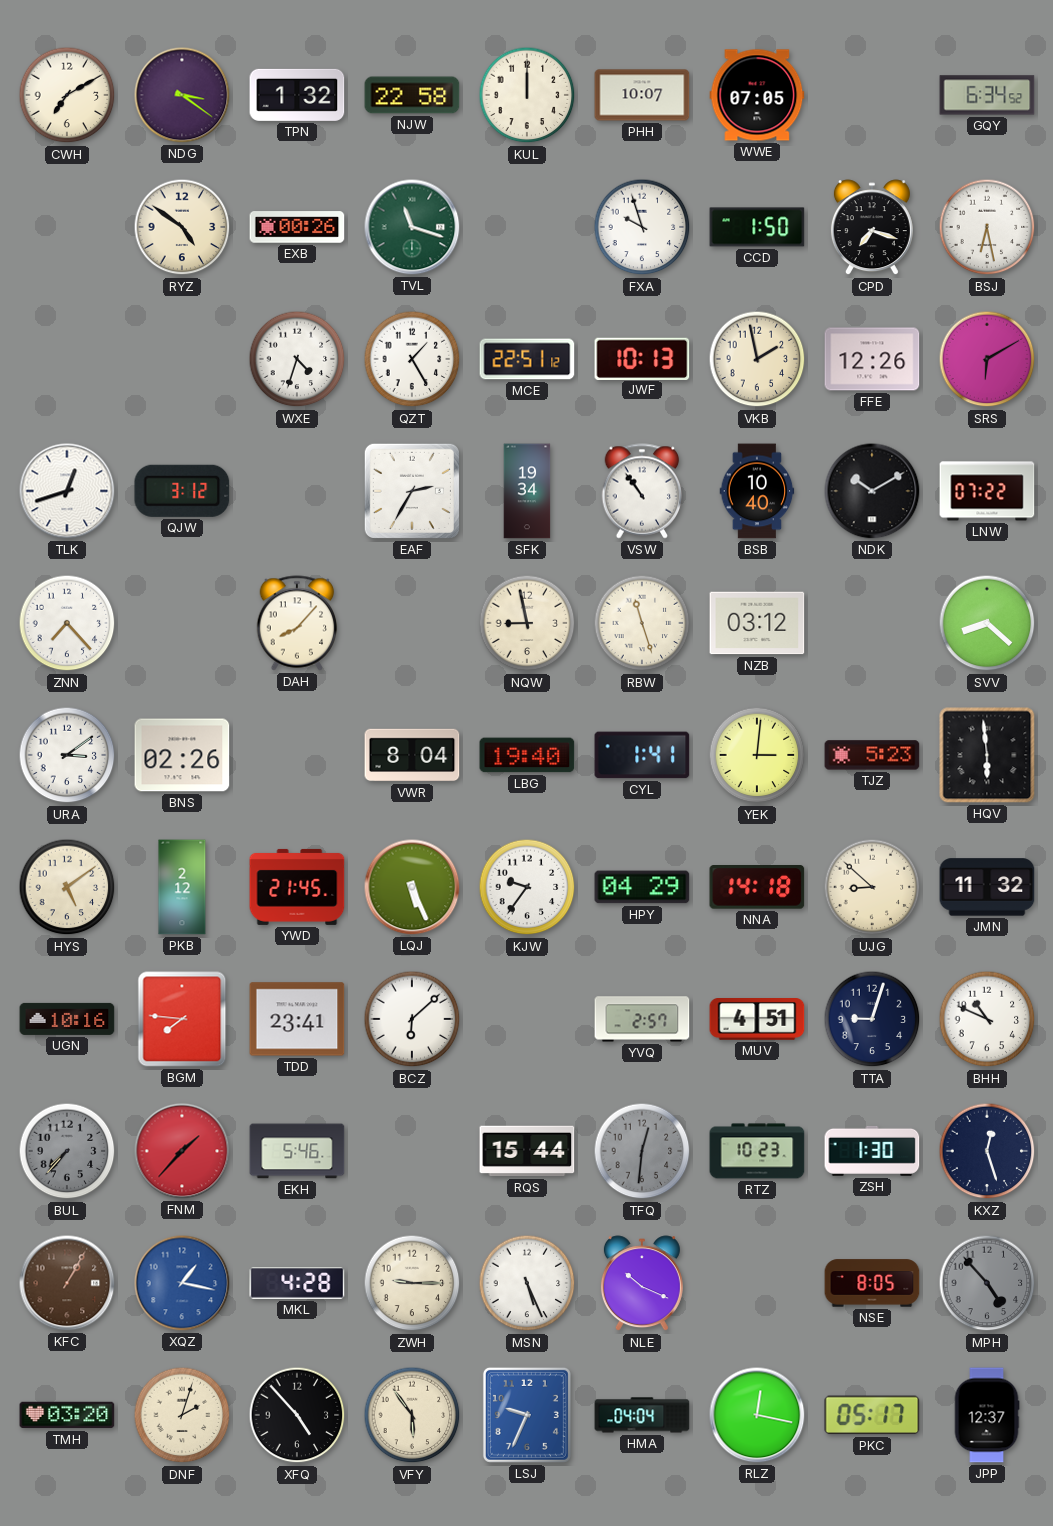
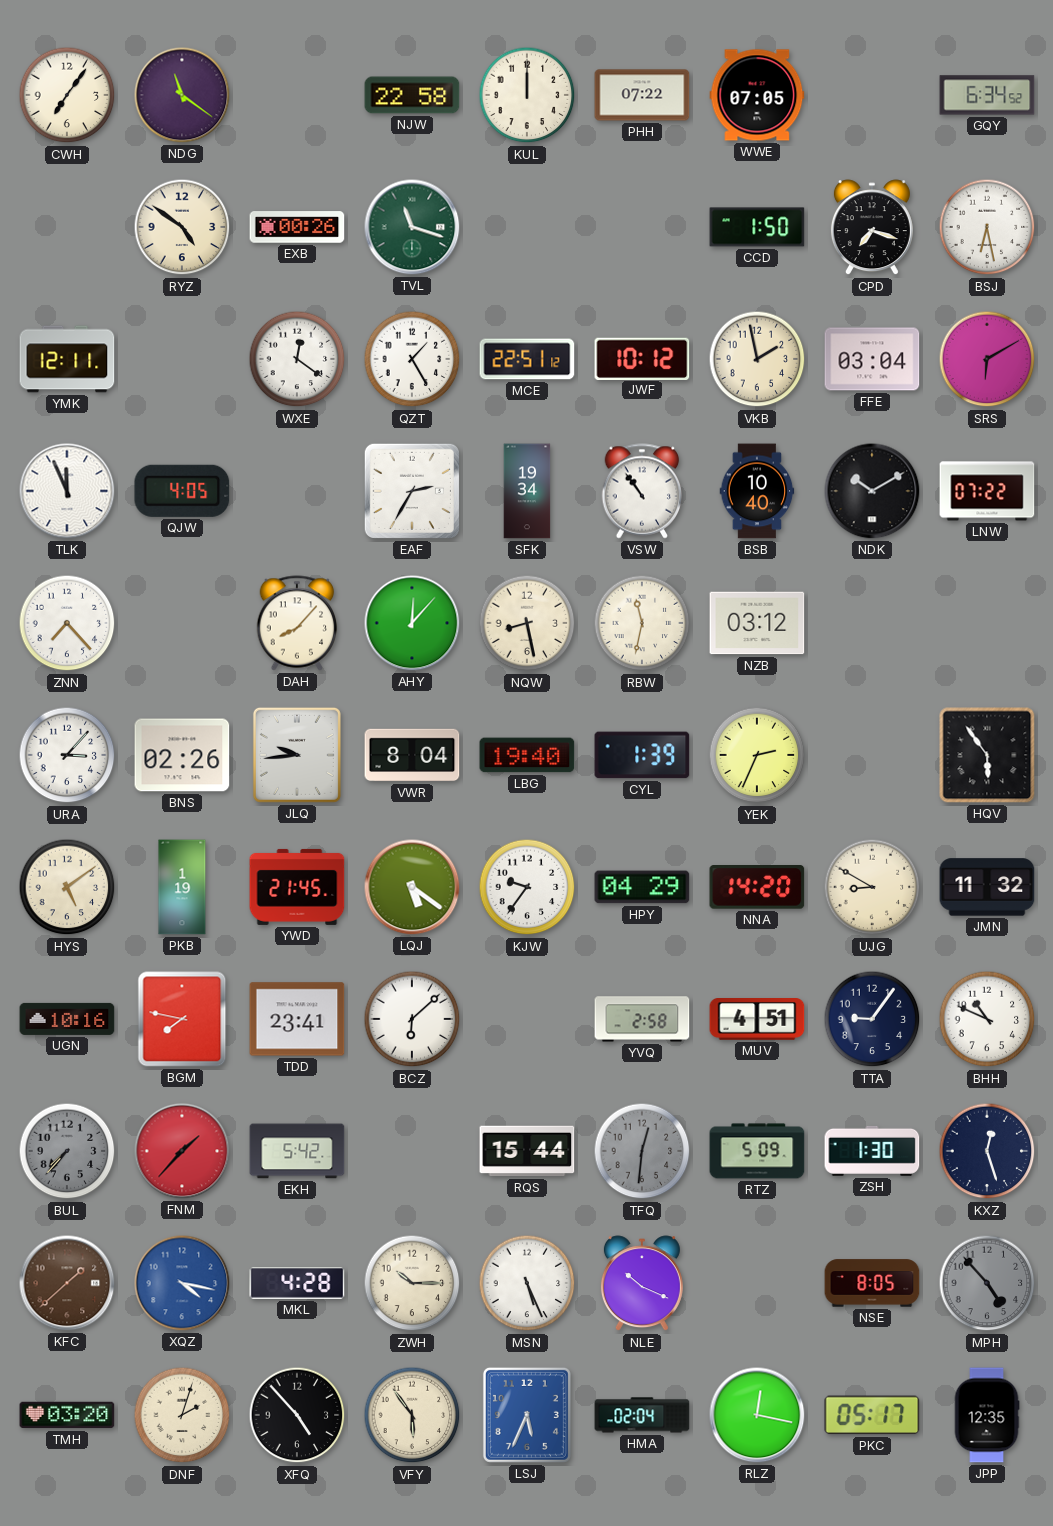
CWH: 7:10 -> 7:06 (67, 95)
NDG: 3:21 -> 11:21 (182, 95)
TPN: 1:32 -> none (297, 95)
PHH: 10:07 -> 07:22 (642, 95)
FXA: 9:57 -> none (642, 227)
YMK: none -> 12:11 (67, 359)
WXE: 4:33 -> 12:21 (297, 359)
JWF: 10:13 -> 10:12 (642, 358)
FFE: 12:26 -> 03:04 (872, 359)
TLK: 12:42 -> 11:56 (67, 491)
QJW: 3:12 -> 4:05 (182, 491)
AHY: none -> 12:07 (412, 623)
NQW: 8:58 -> 8:28 (527, 623)
RBW: 11:27 -> 11:32 (642, 623)
SVV: 8:22 -> none (987, 623)
URA: 3:09 -> 3:07 (67, 755)
JLQ: none -> 9:44 (297, 755)
CYL: 1:41 -> 1:39 (642, 755)
YEK: 3:01 -> 2:34 (757, 755)
TJZ: 5:23 -> none (872, 755)
HQV: 5:59 -> 5:54 (987, 755)
PKB: 2:12 -> 1:19 (182, 887)
LQJ: 5:26 -> 5:21 (412, 887)
NNA: 14:18 -> 14:20 (757, 887)
UJG: 8:52 -> 8:50 (872, 887)
BGM: 7:46 -> 7:47 (182, 1019)
YVQ: 2:57 -> 2:58 (642, 1019)
TTA: 9:03 -> 9:06 (872, 1019)
EKH: 5:46 -> 5:42 (297, 1151)
RTZ: 10:23 -> 5:09 (757, 1151)
KFC: 1:05 -> 1:38 (67, 1283)
XQZ: 1:17 -> 4:17 (182, 1283)
ZWH: 9:15 -> 10:15 (412, 1283)
LSJ: 9:34 -> 5:34 (527, 1415)
HMA: 04:04 -> 02:04 (642, 1415)
JPP: 12:37 -> 12:35 (987, 1415)
